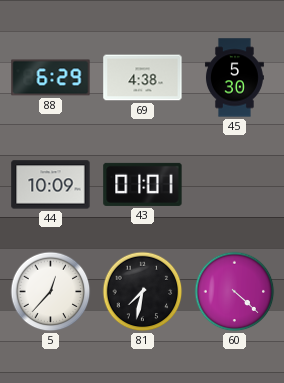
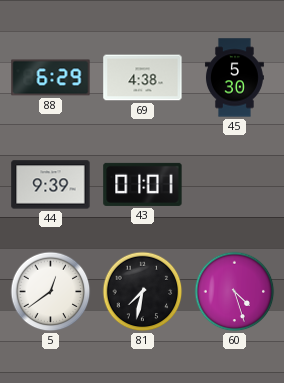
44: 10:09 -> 9:39 (51, 185)
5: 12:37 -> 12:39 (51, 292)
60: 4:22 -> 4:27 (235, 292)
